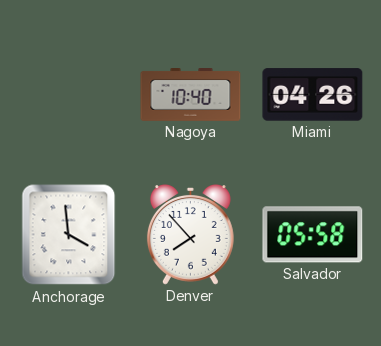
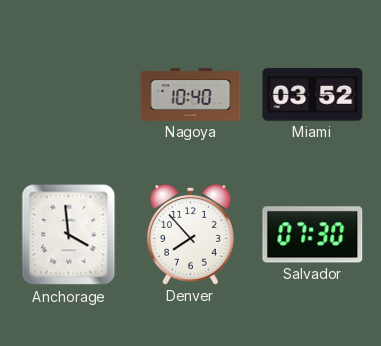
Miami: 04:26 -> 03:52 (313, 95)
Salvador: 05:58 -> 07:30 (313, 235)
